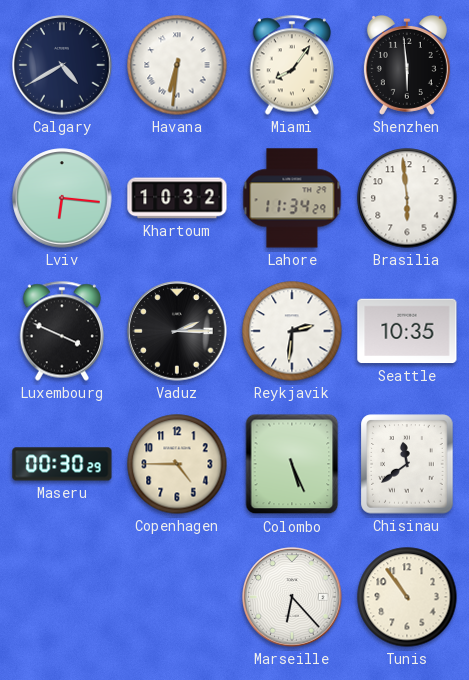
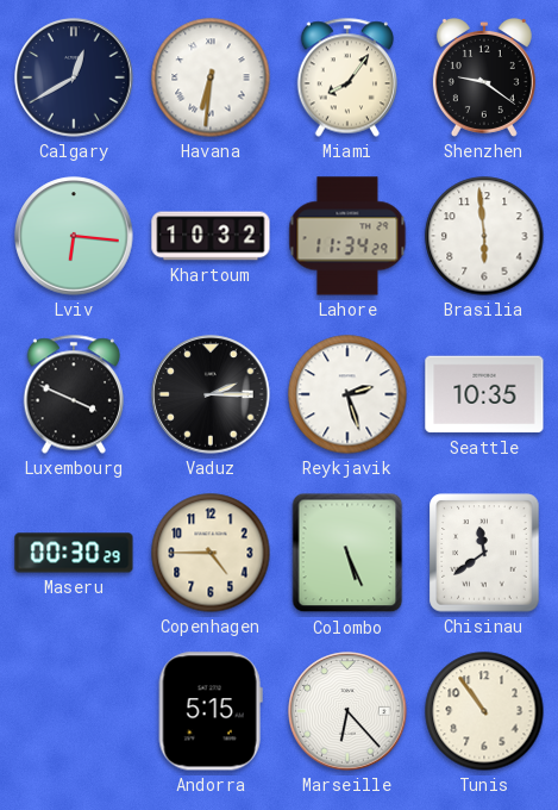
Calgary: 4:40 -> 12:40 (74, 77)
Shenzhen: 5:59 -> 9:21 (484, 77)
Reykjavik: 2:31 -> 2:27 (347, 394)
Andorra: none -> 5:15 (211, 711)
